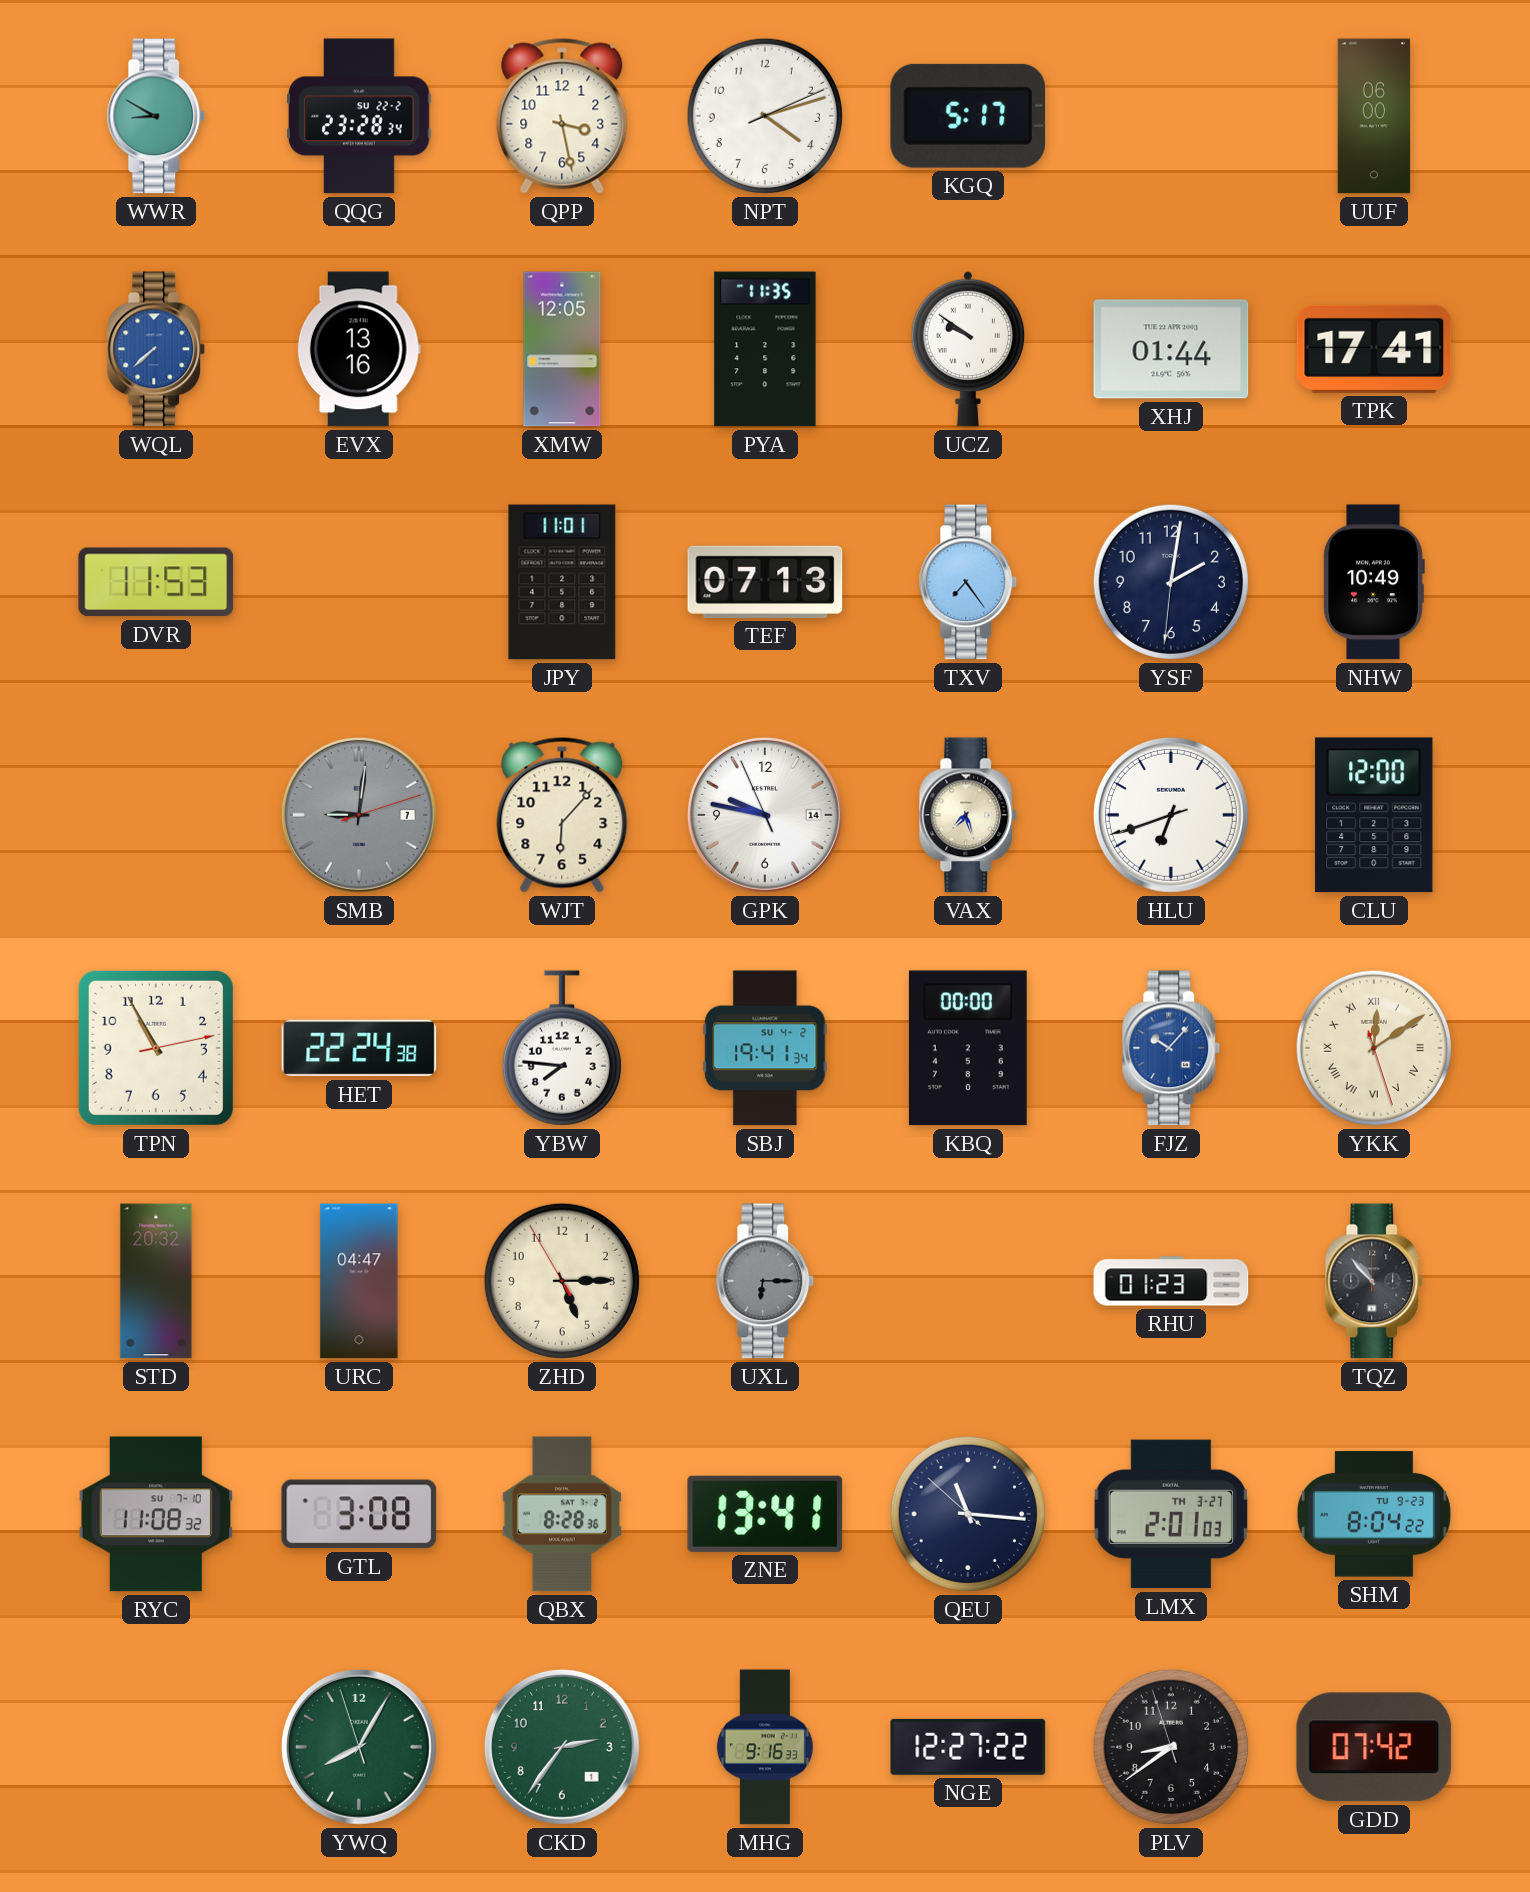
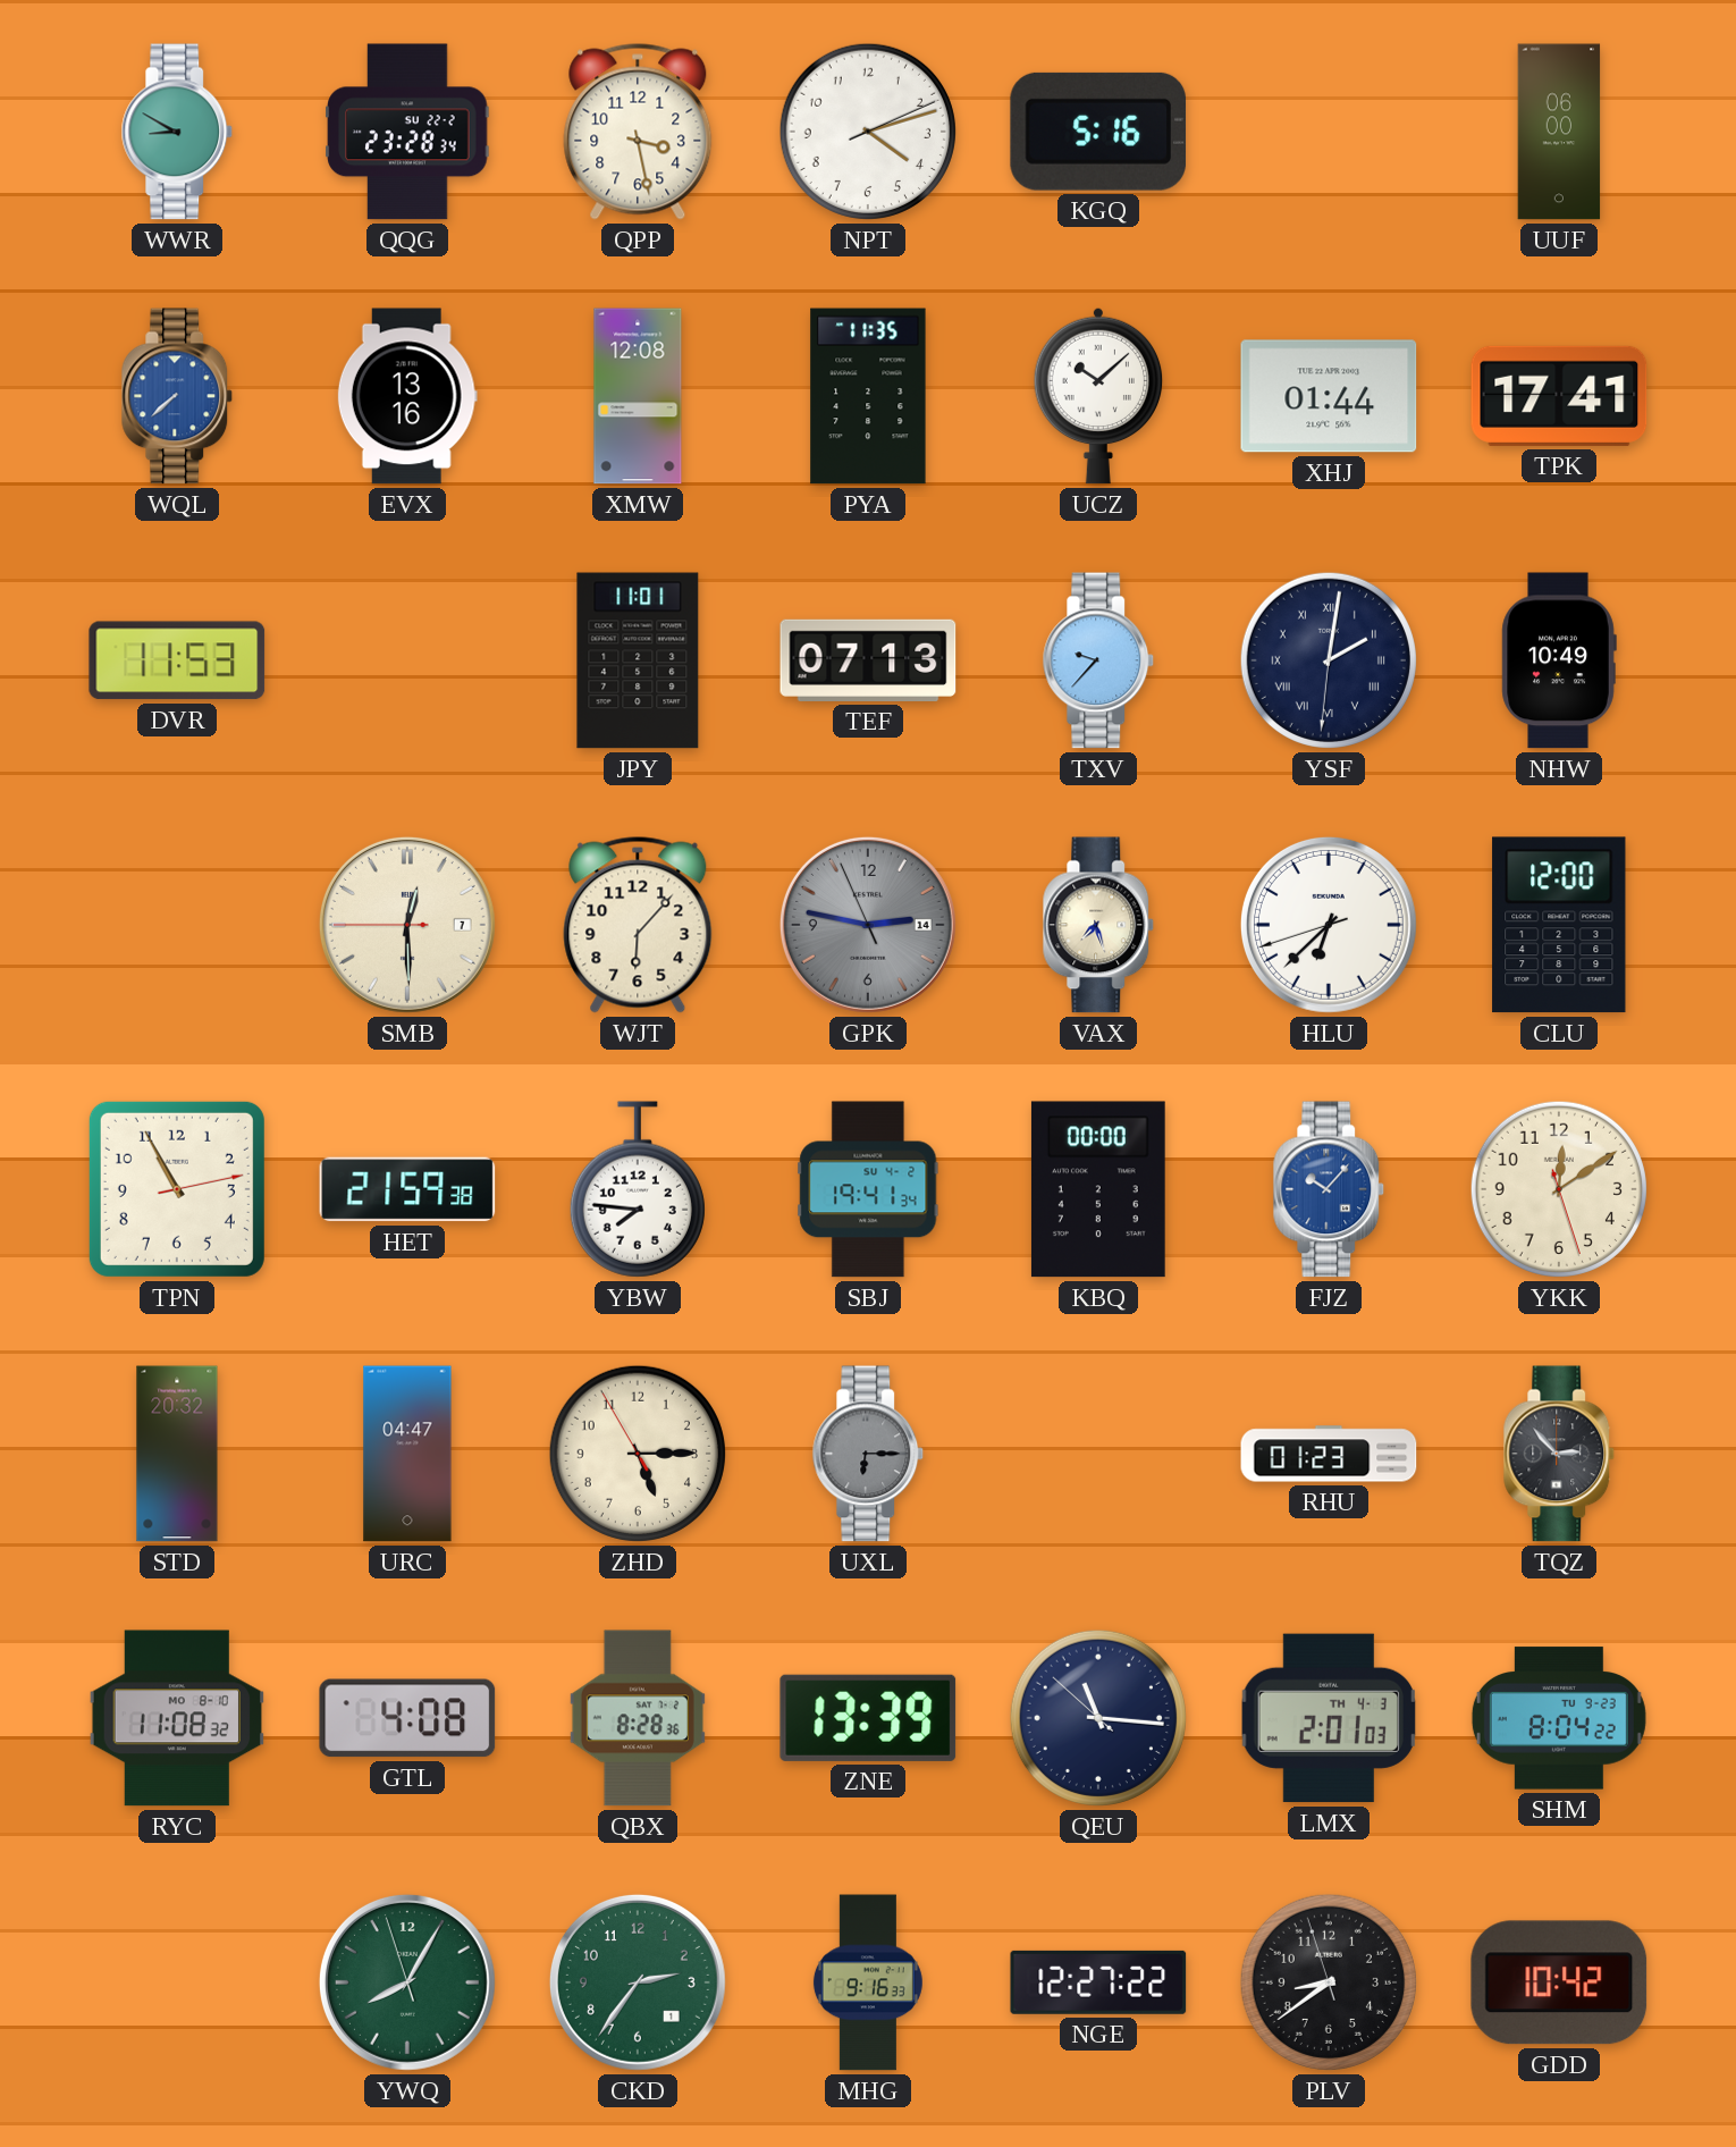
KGQ: 5:17 -> 5:16 (1098, 132)
XMW: 12:05 -> 12:08 (638, 396)
UCZ: 9:51 -> 10:08 (1098, 396)
TXV: 7:24 -> 9:37 (1098, 660)
YSF numerals: Arabic -> Roman (1329, 660)
SMB: 9:01 -> 12:29 (407, 925)
SMB dial: grey -> cream (407, 925)
GPK: 9:46 -> 2:46 (868, 925)
GPK dial: white -> grey (868, 925)
HLU: 6:41 -> 6:37 (1329, 925)
HET: 22:24 -> 21:59 (407, 1189)
YKK numerals: Roman -> Arabic (1559, 1189)
TQZ: 10:53 -> 2:53 (1559, 1454)
RYC date: SU 7-10 -> MO 8-10 (177, 1718)
GTL: 3:08 -> 4:08 (407, 1718)
ZNE: 13:41 -> 13:39 (868, 1718)
LMX date: TH 3-27 -> TH 4-3 (1329, 1718)
GDD: 07:42 -> 10:42 (1559, 1982)
